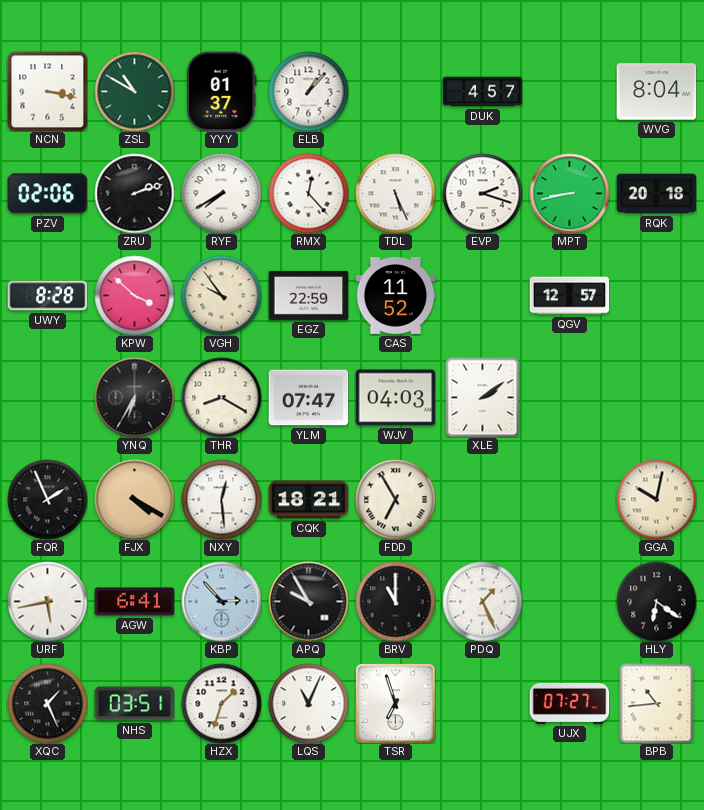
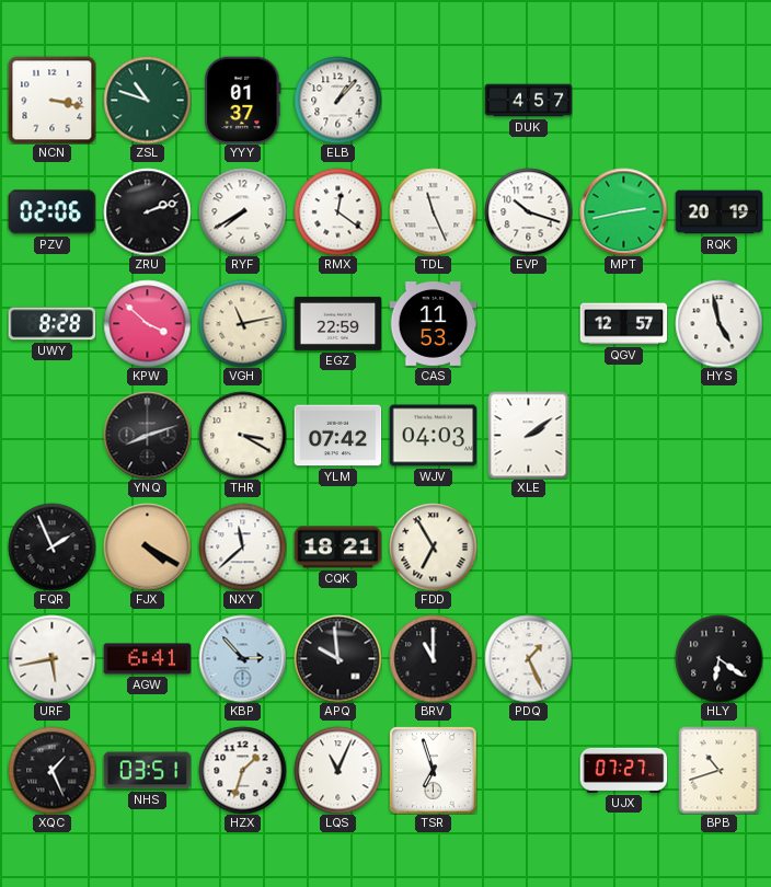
ZSL: 10:50 -> 10:48 (147, 100)
WVG: 8:04 -> none (656, 92)
RMX: 12:23 -> 12:21 (337, 211)
TDL: 5:26 -> 11:26 (433, 211)
EVP: 2:18 -> 10:18 (528, 211)
MPT: 8:43 -> 2:43 (623, 211)
RQK: 20:18 -> 20:19 (718, 212)
VGH: 9:54 -> 11:13 (242, 323)
CAS: 11:52 -> 11:53 (433, 324)
HYS: none -> 4:58 (718, 323)
YNQ: 6:35 -> 8:12 (147, 435)
THR: 8:20 -> 3:20 (242, 435)
YLM: 07:47 -> 07:42 (337, 436)
NXY: 12:29 -> 11:38 (242, 546)
GGA: 10:02 -> none (656, 499)
APQ: 9:55 -> 9:59 (337, 658)
BPB: 10:44 -> 10:42 (720, 770)
